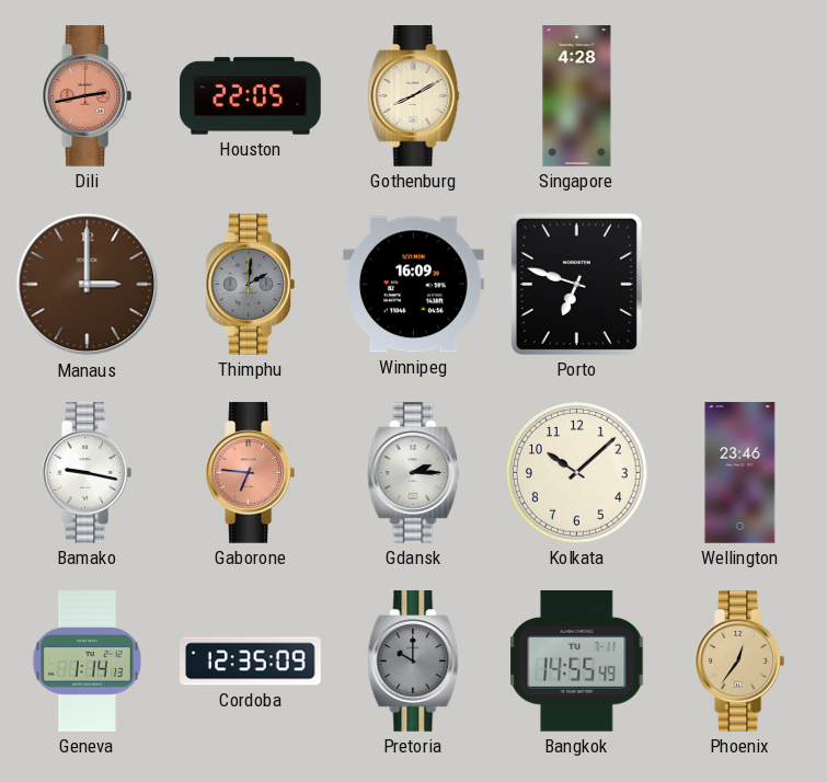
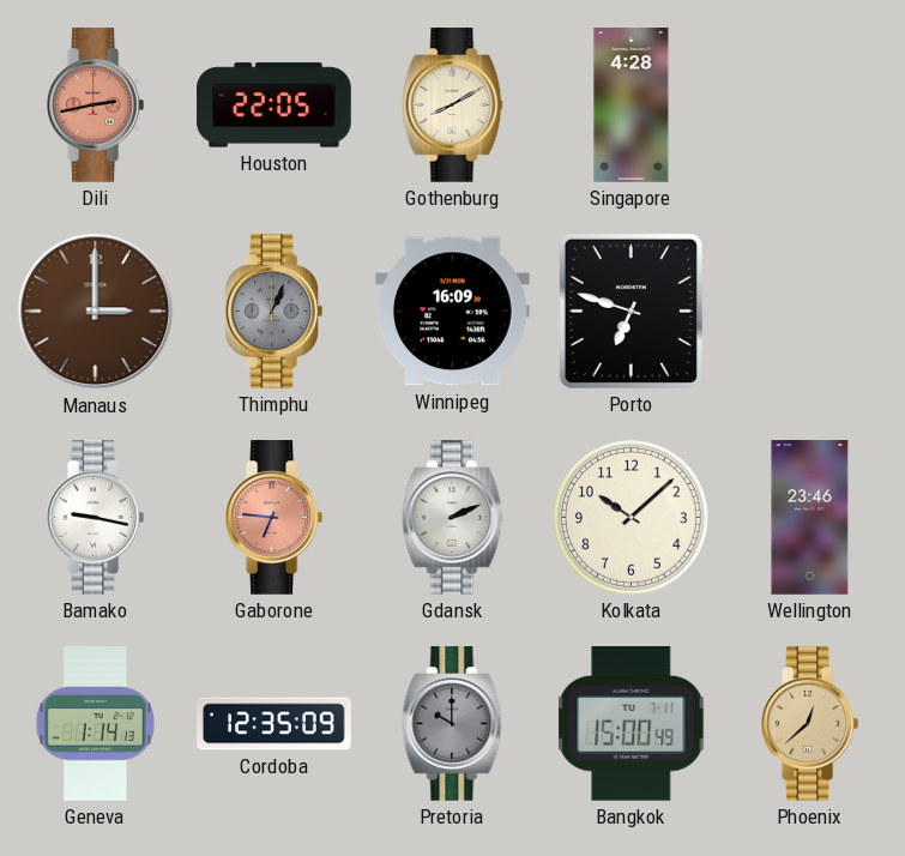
Thimphu: 2:01 -> 1:04 (273, 312)
Gdansk: 2:15 -> 2:11 (453, 518)
Bangkok: 14:55 -> 15:00 (632, 723)
Phoenix: 12:36 -> 12:38 (809, 724)
